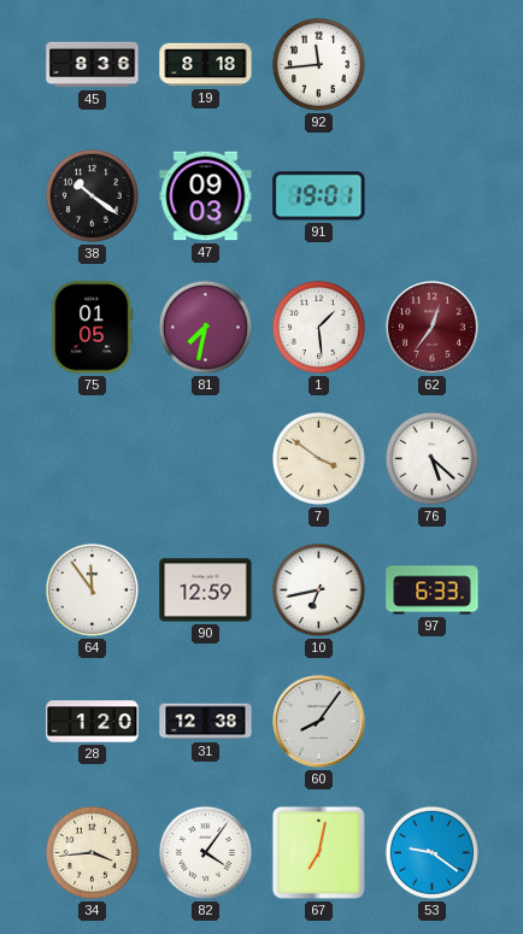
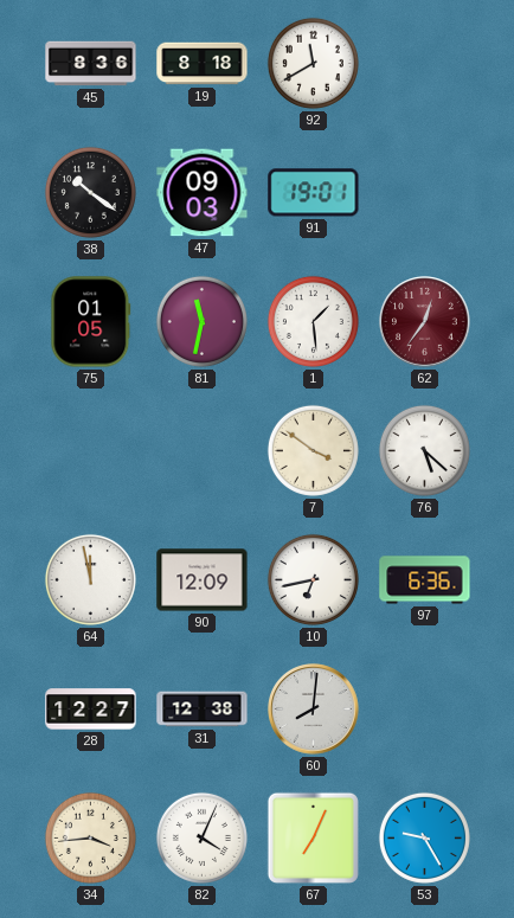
92: 11:44 -> 11:40 (313, 63)
81: 7:32 -> 11:32 (201, 321)
64: 11:54 -> 11:58 (90, 579)
90: 12:59 -> 12:09 (203, 580)
97: 6:33 -> 6:36 (425, 580)
28: 1:20 -> 12:27 (91, 710)
60: 8:06 -> 8:01 (314, 710)
82: 4:06 -> 4:04 (201, 837)
67: 7:02 -> 7:04 (313, 837)
53: 9:21 -> 9:25 (424, 837)
